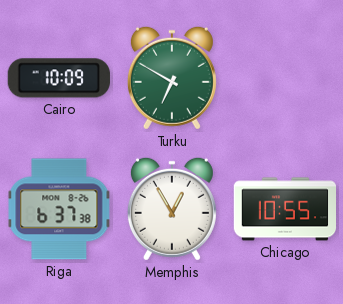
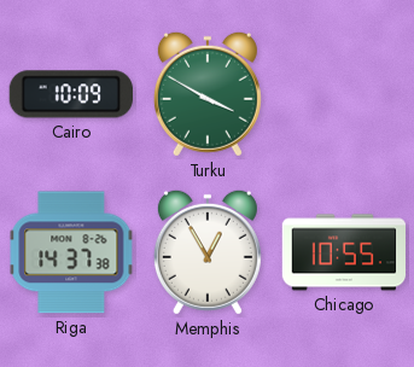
Turku: 6:50 -> 3:50 (208, 94)
Riga: 6:37 -> 14:37 (71, 252)
